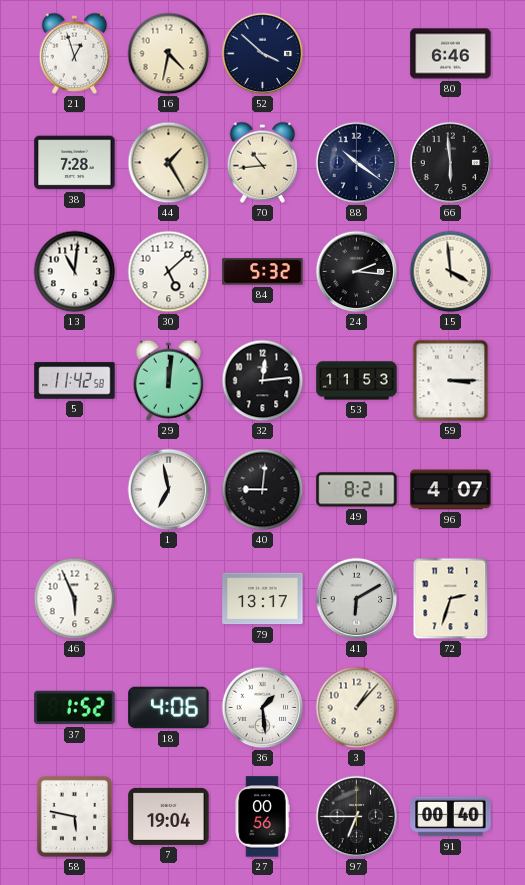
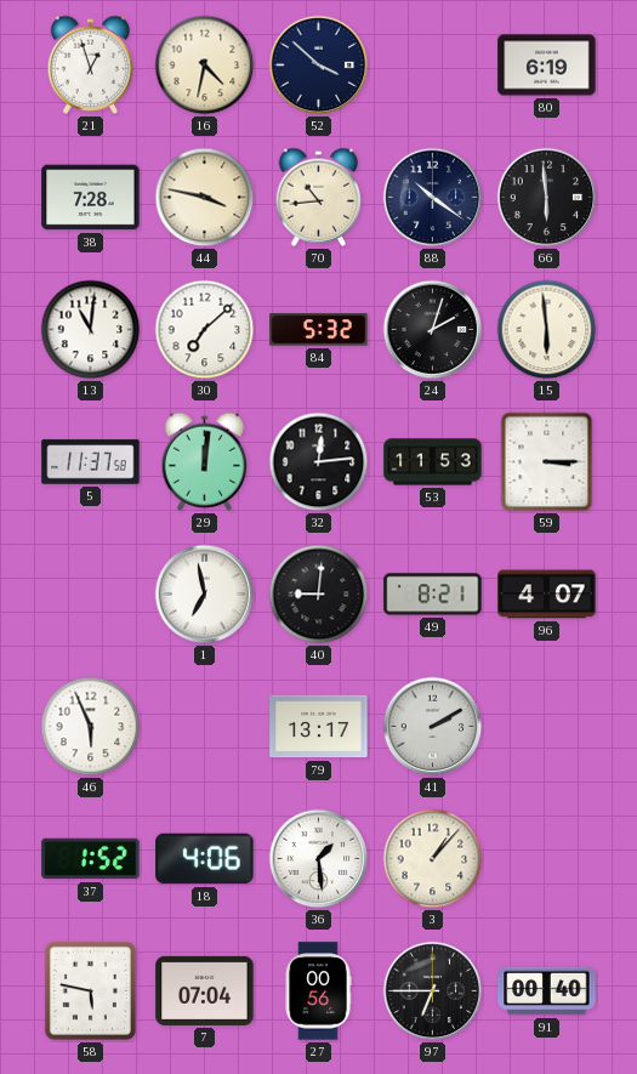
80: 6:46 -> 6:19 (547, 66)
44: 1:25 -> 3:47 (205, 198)
30: 5:08 -> 7:08 (205, 330)
24: 2:16 -> 2:03 (433, 330)
15: 3:59 -> 5:59 (547, 330)
5: 11:42 -> 11:37 (91, 462)
41: 6:10 -> 2:10 (433, 727)
72: 2:33 -> none (451, 599)
7: 19:04 -> 07:04 (205, 990)
